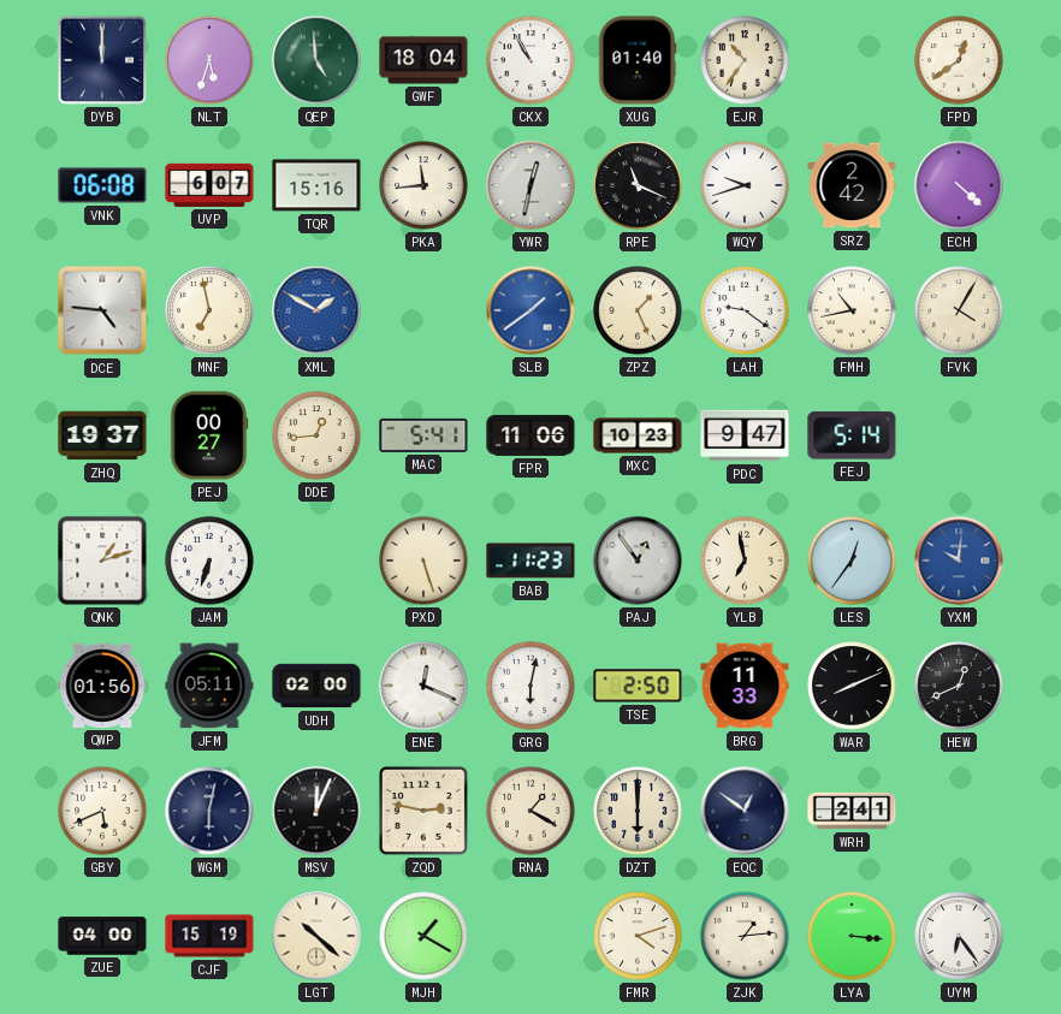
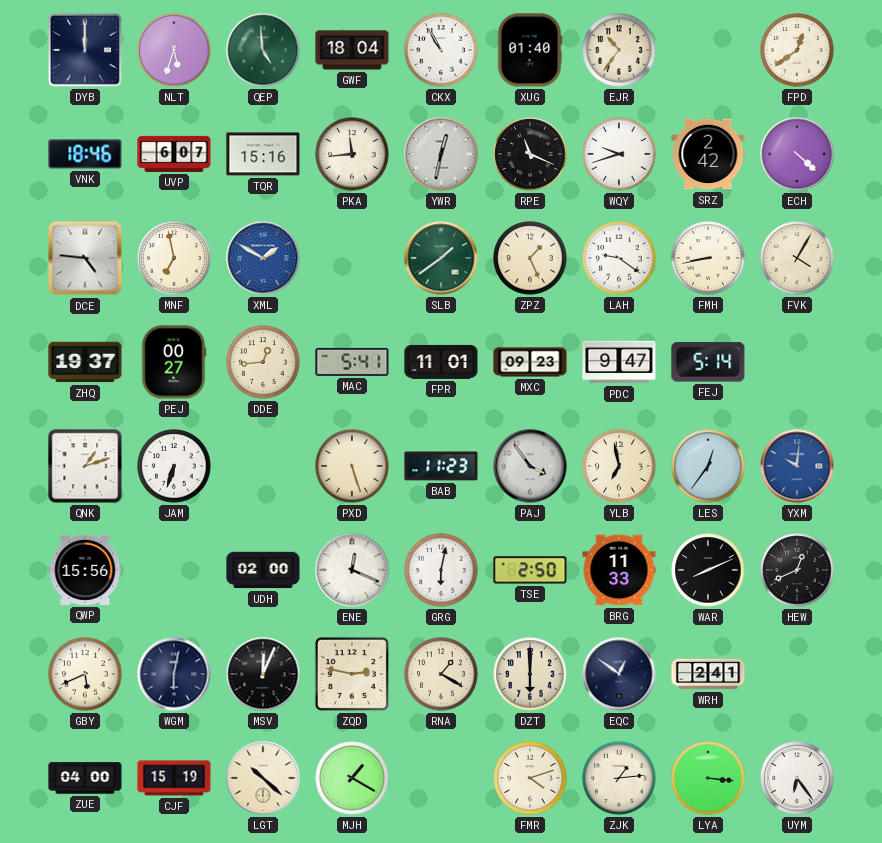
VNK: 06:08 -> 18:46 (85, 154)
SLB dial: blue -> green (441, 258)
FMH: 10:43 -> 8:43 (708, 258)
FPR: 11:06 -> 11:01 (441, 362)
MXC: 10:23 -> 09:23 (530, 362)
PAJ: 12:54 -> 3:54 (530, 466)
QWP: 01:56 -> 15:56 (85, 570)
JFM: 05:11 -> none (209, 686)
